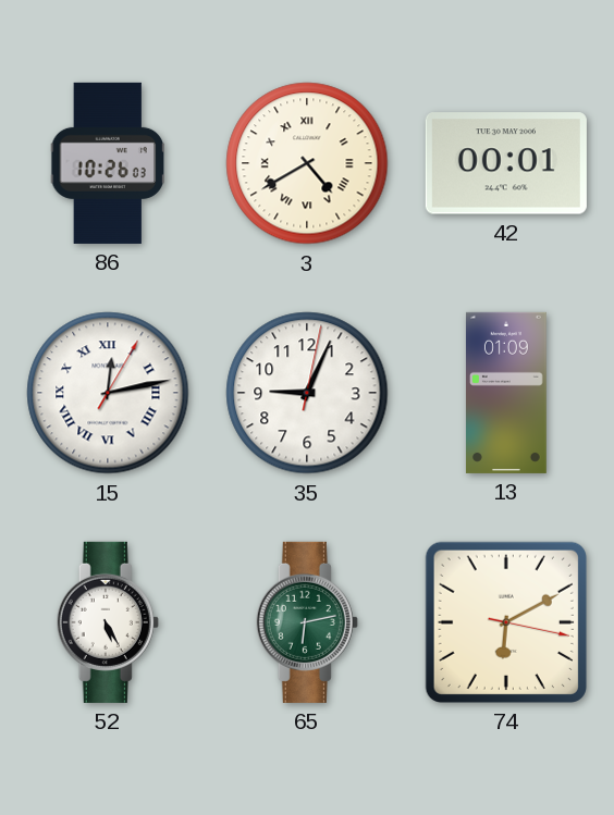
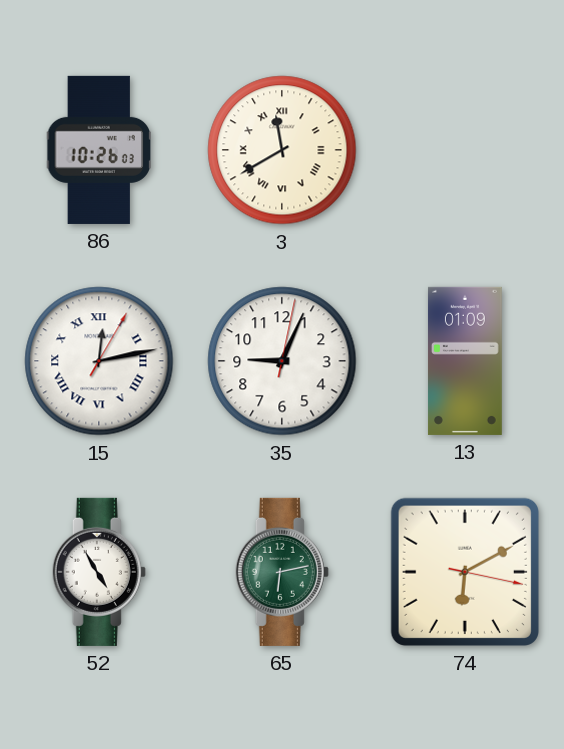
3: 4:40 -> 11:40 (282, 150)
42: 00:01 -> none (506, 163)
52: 5:25 -> 4:55 (99, 572)
